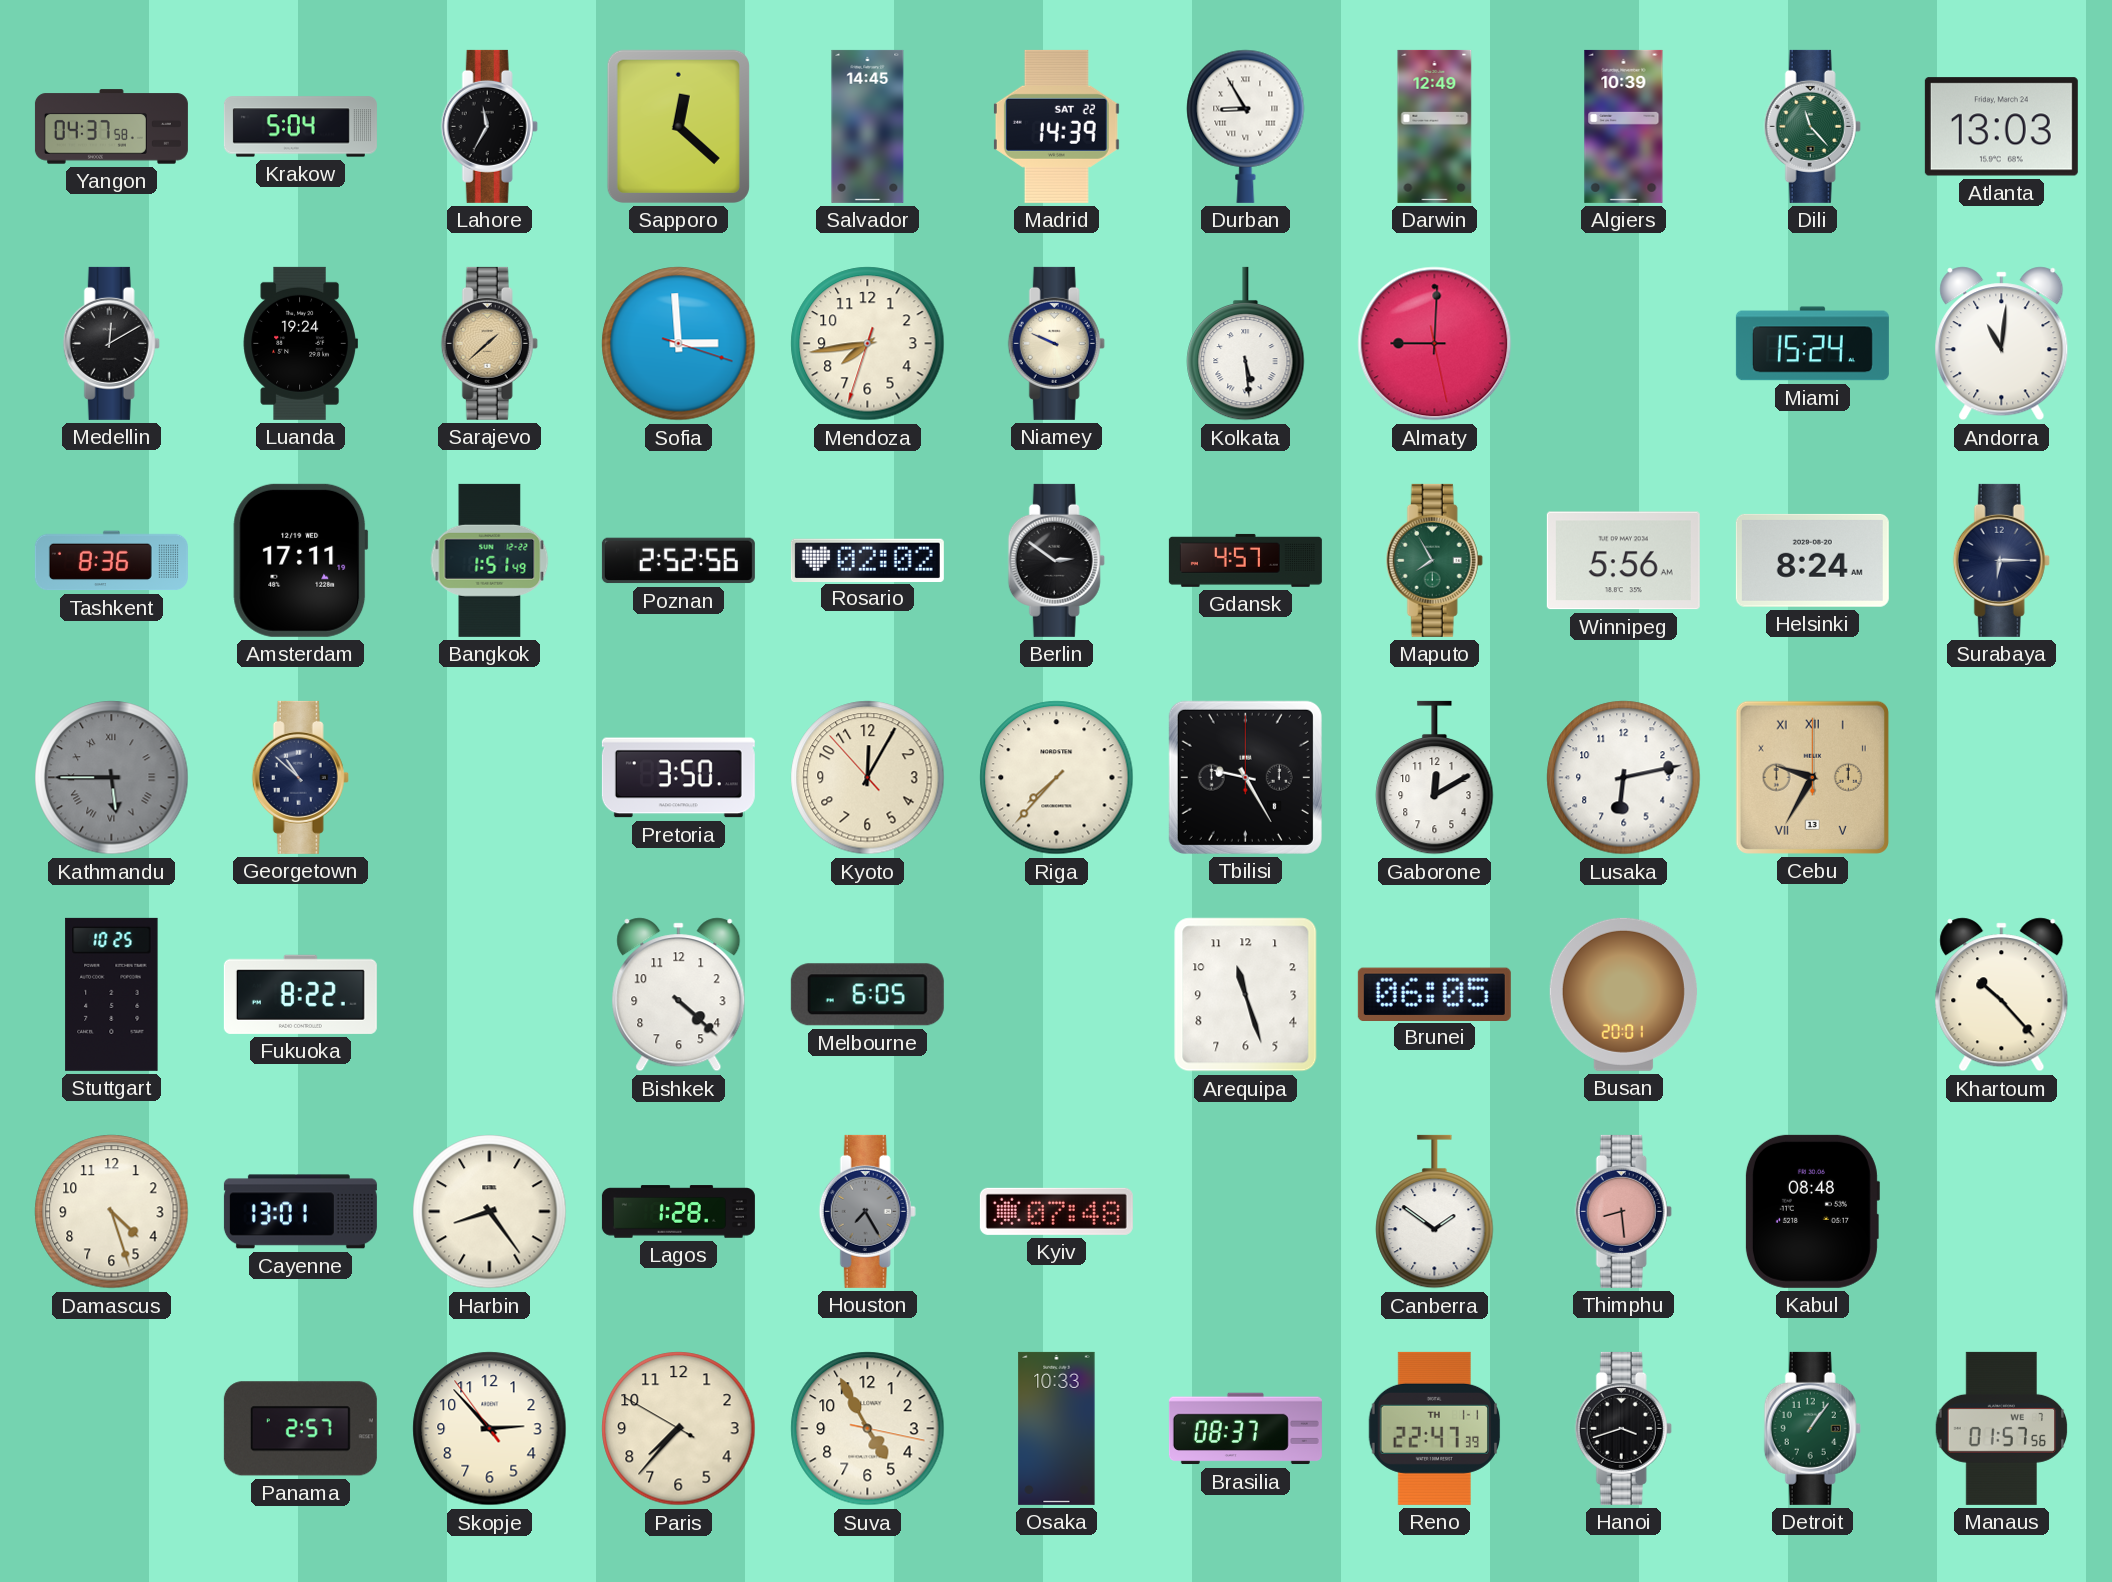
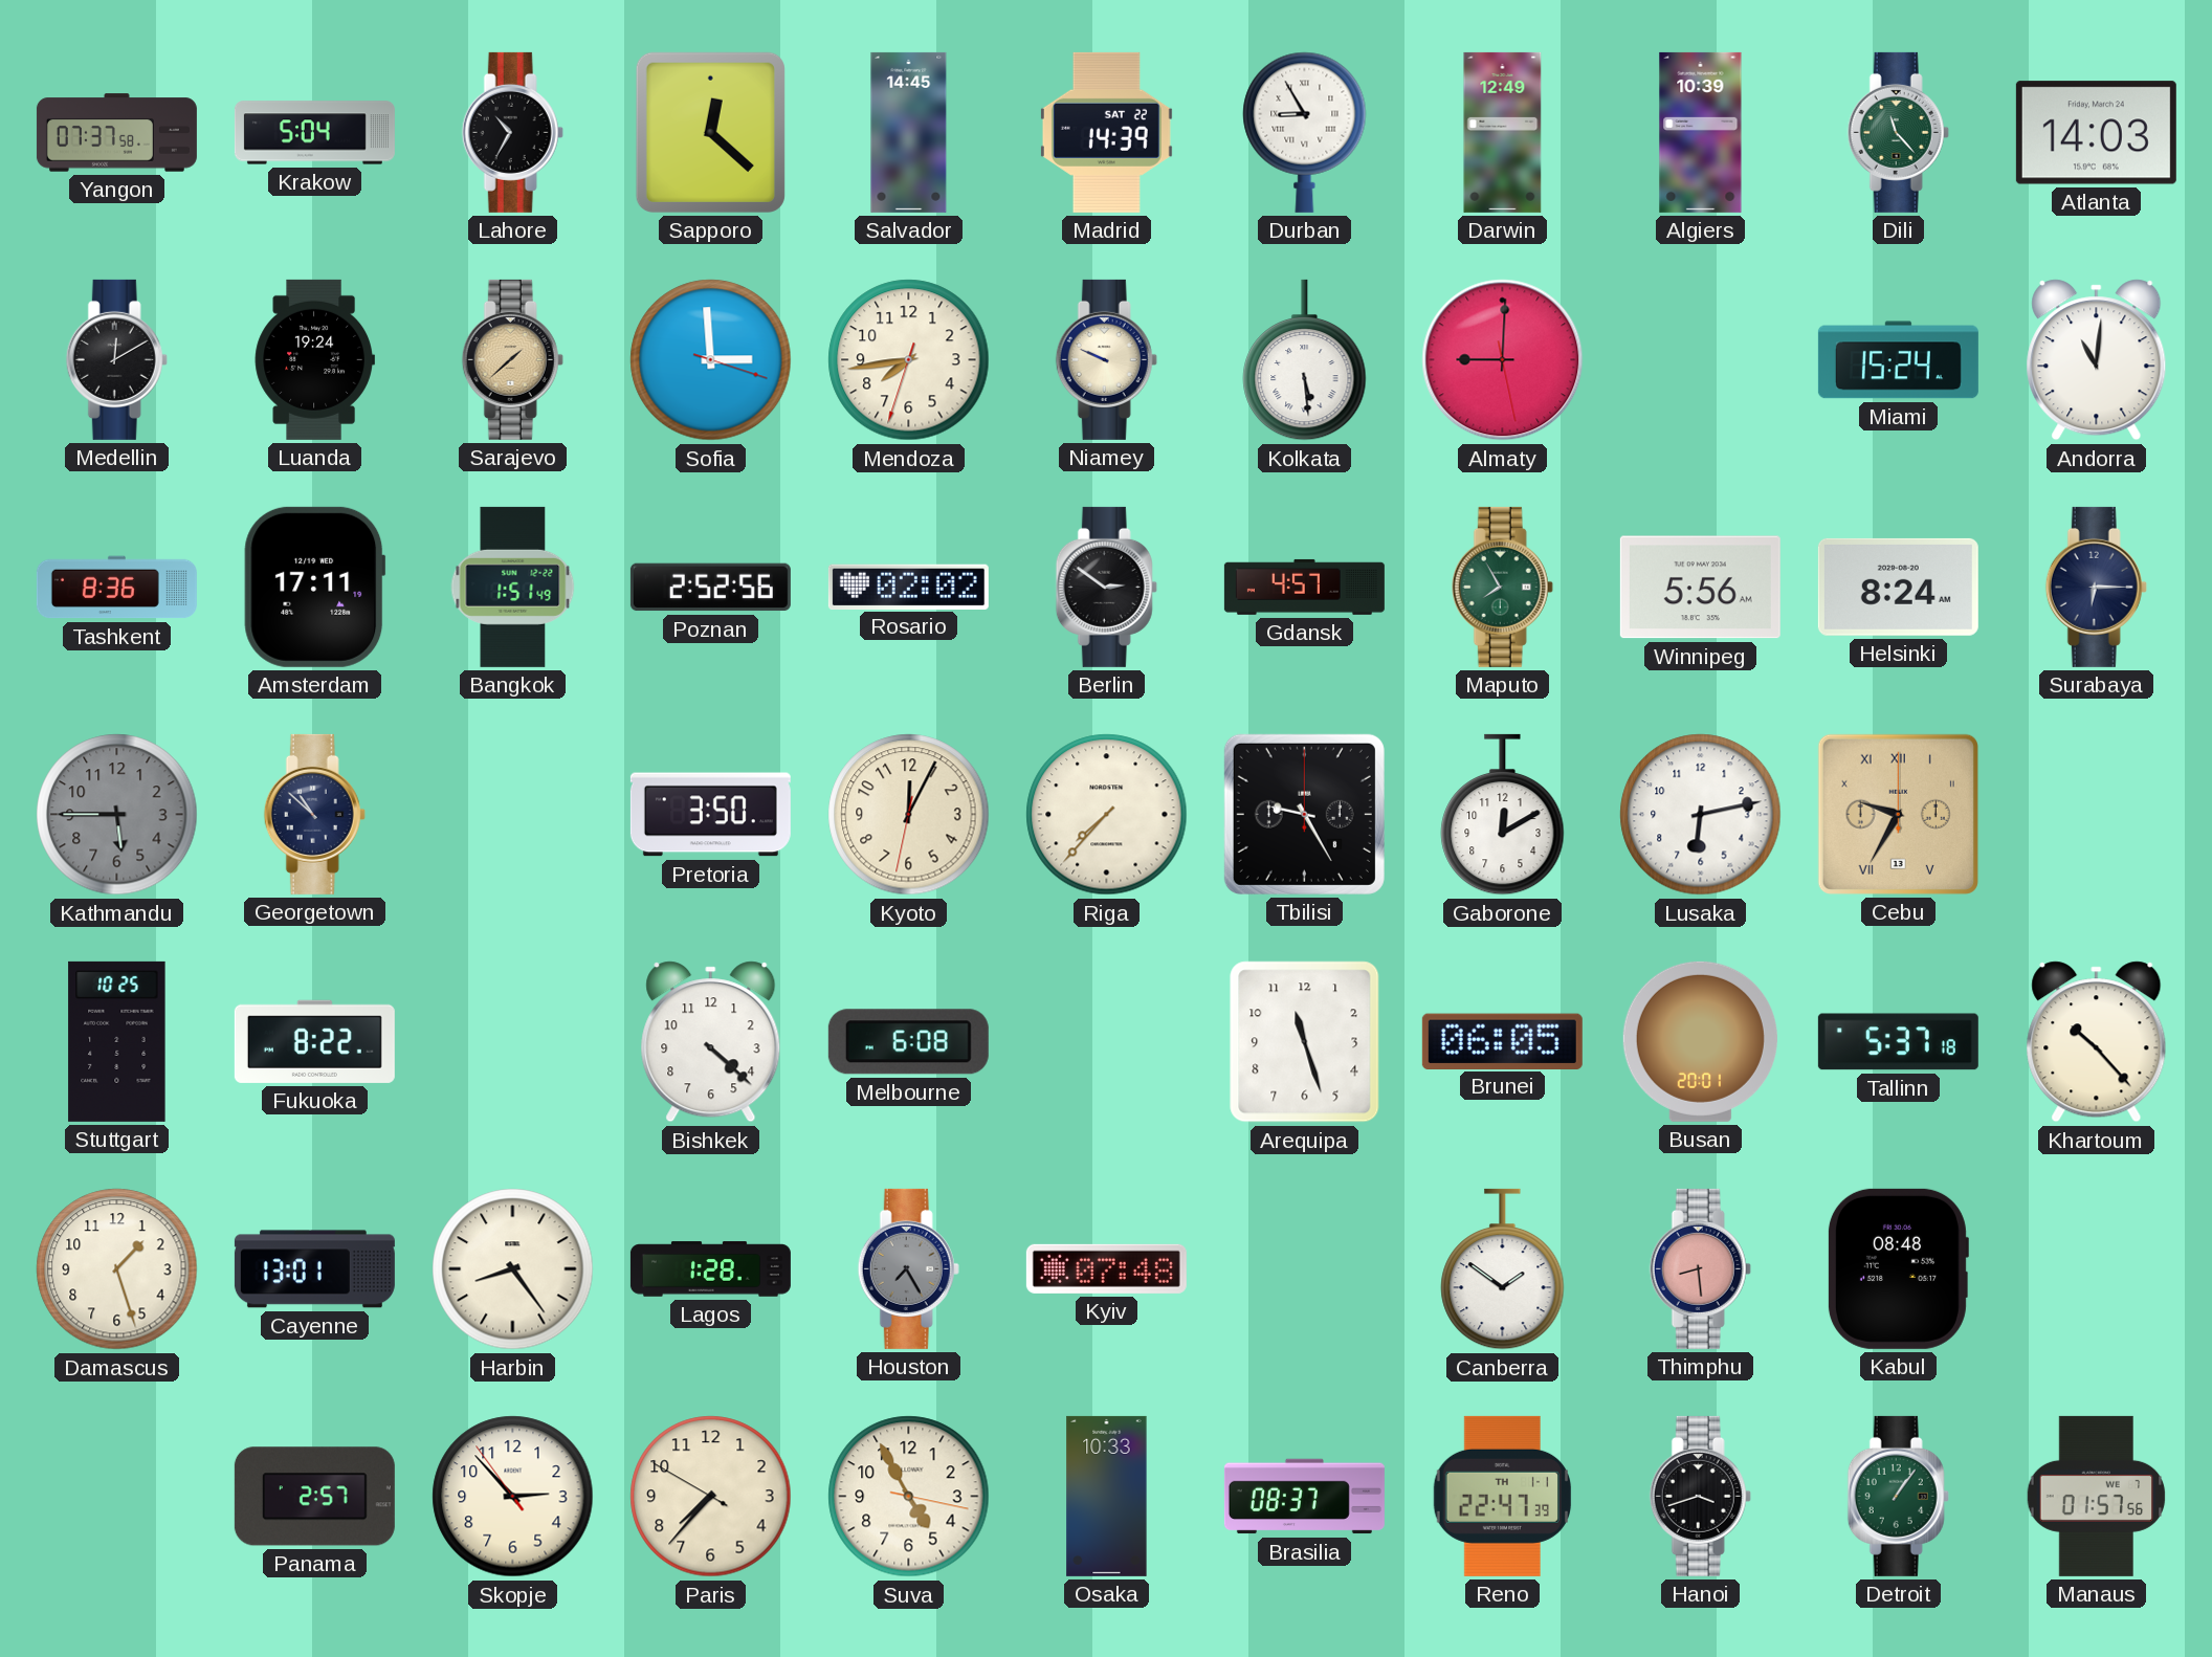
Yangon: 04:37 -> 07:37 (116, 133)
Lahore: 11:35 -> 10:35 (512, 132)
Atlanta: 13:03 -> 14:03 (2096, 133)
Kathmandu numerals: Roman -> Arabic (117, 815)
Kyoto: 12:04:53 -> 12:04:32 (909, 815)
Melbourne: 6:05 -> 6:08 (908, 1042)
Tallinn: none -> 5:37 (1898, 1042)
Damascus: 4:27 -> 1:27 (117, 1269)
